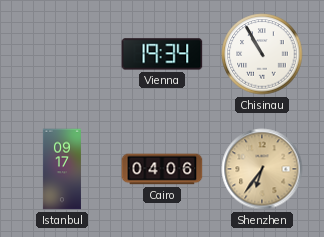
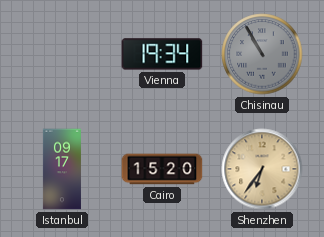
Chisinau dial: white -> grey (262, 54)
Cairo: 04:06 -> 15:20 (162, 169)
